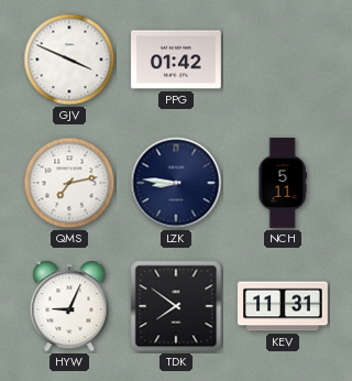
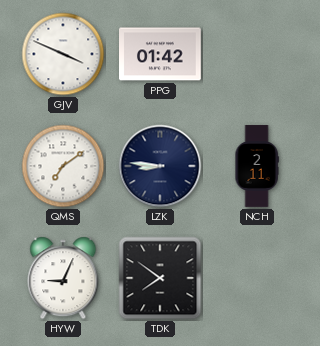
QMS: 7:13 -> 7:09 (63, 166)
NCH: 5:11 -> 2:11 (257, 166)
KEV: 11:31 -> none (284, 306)
